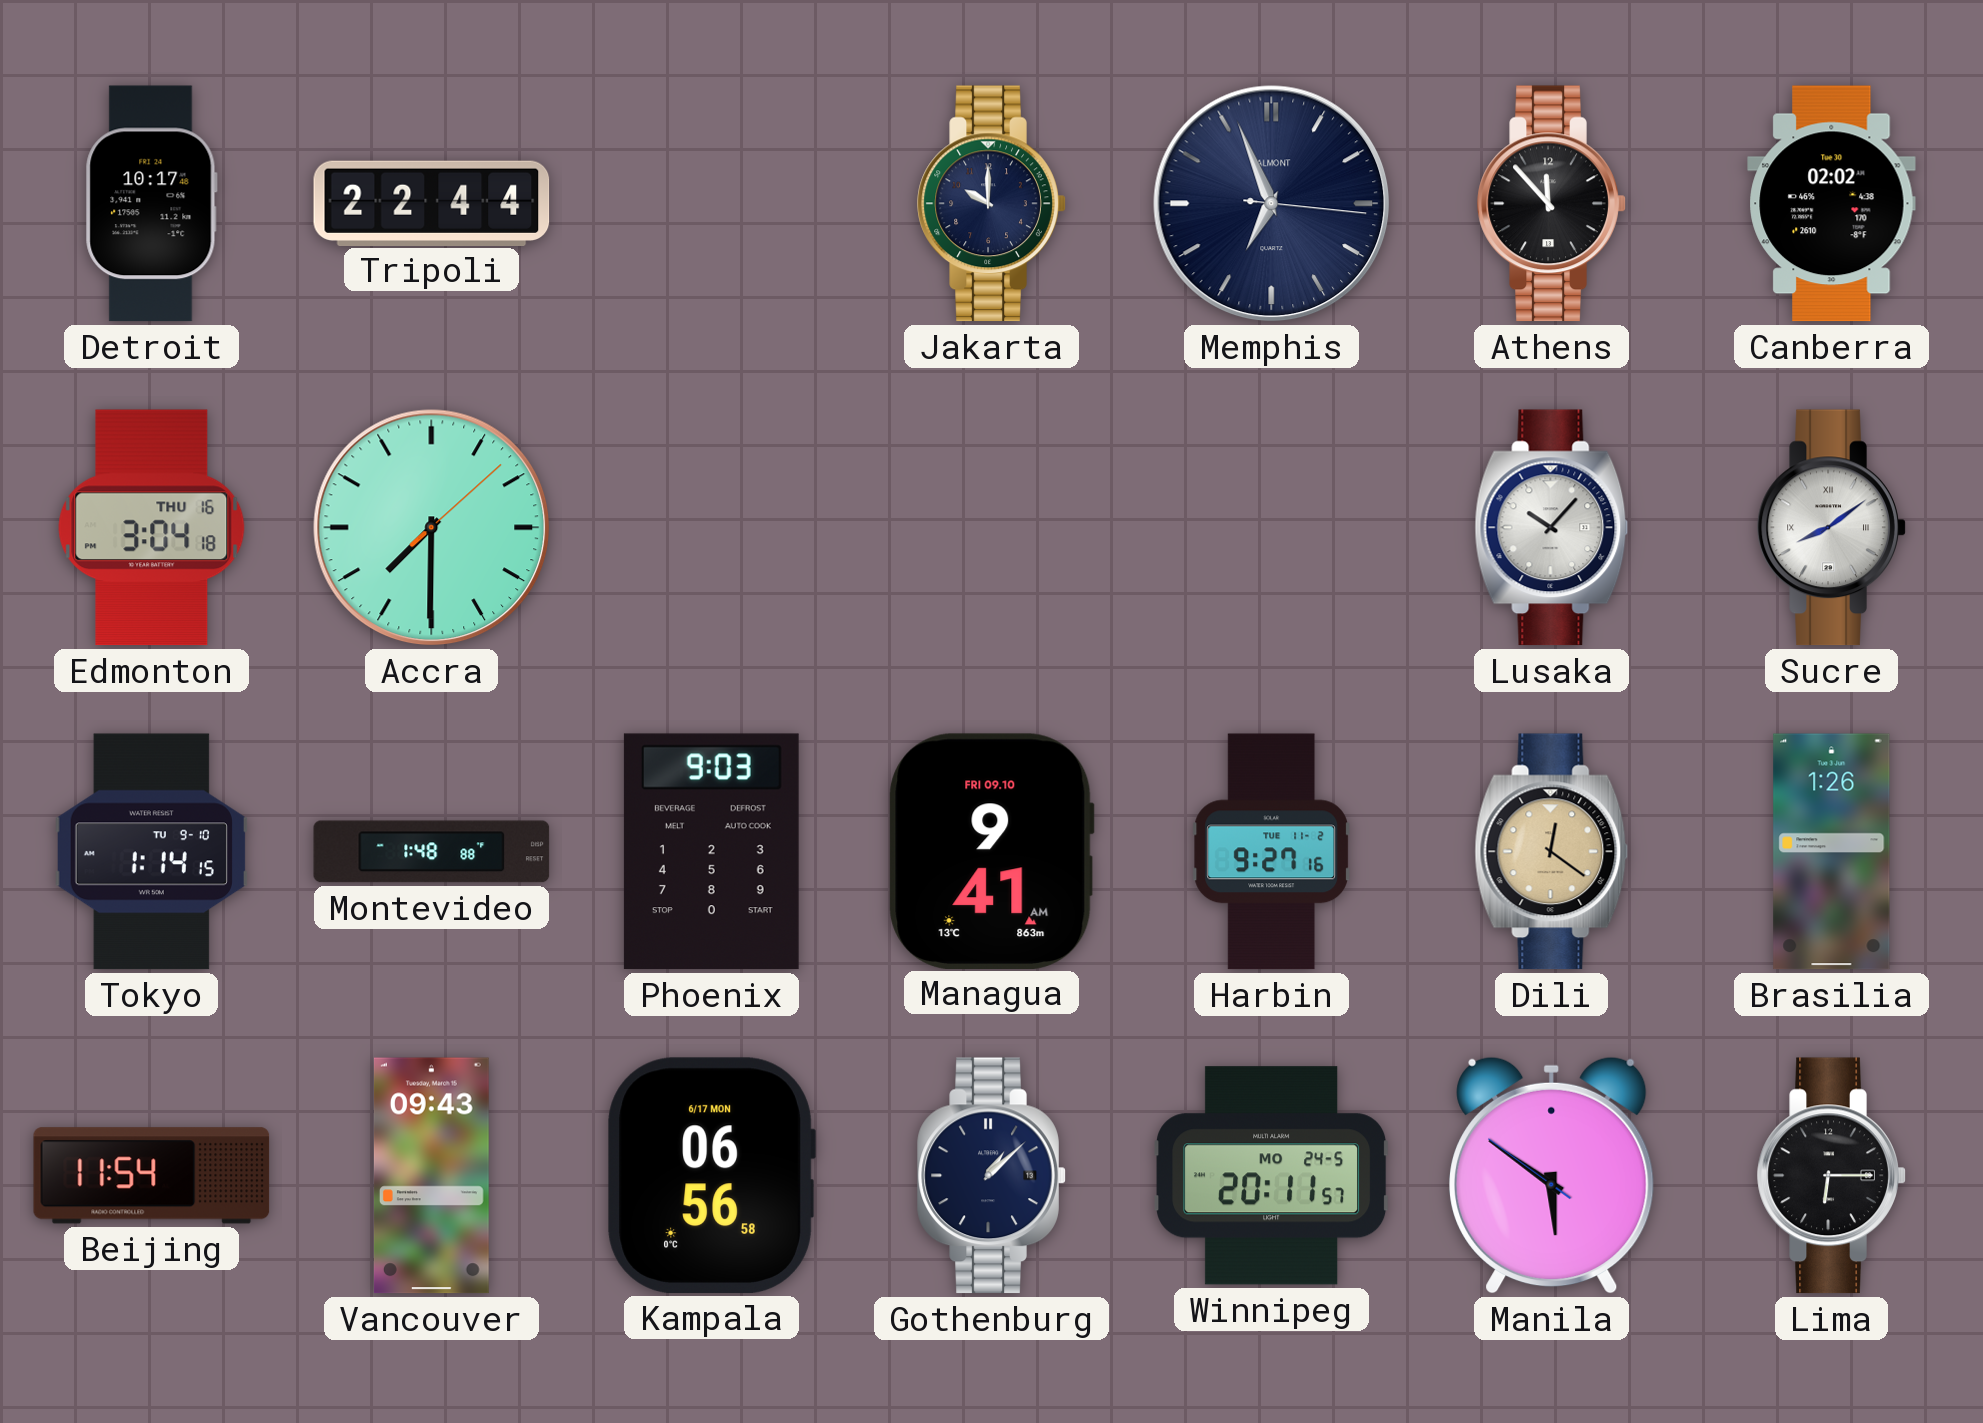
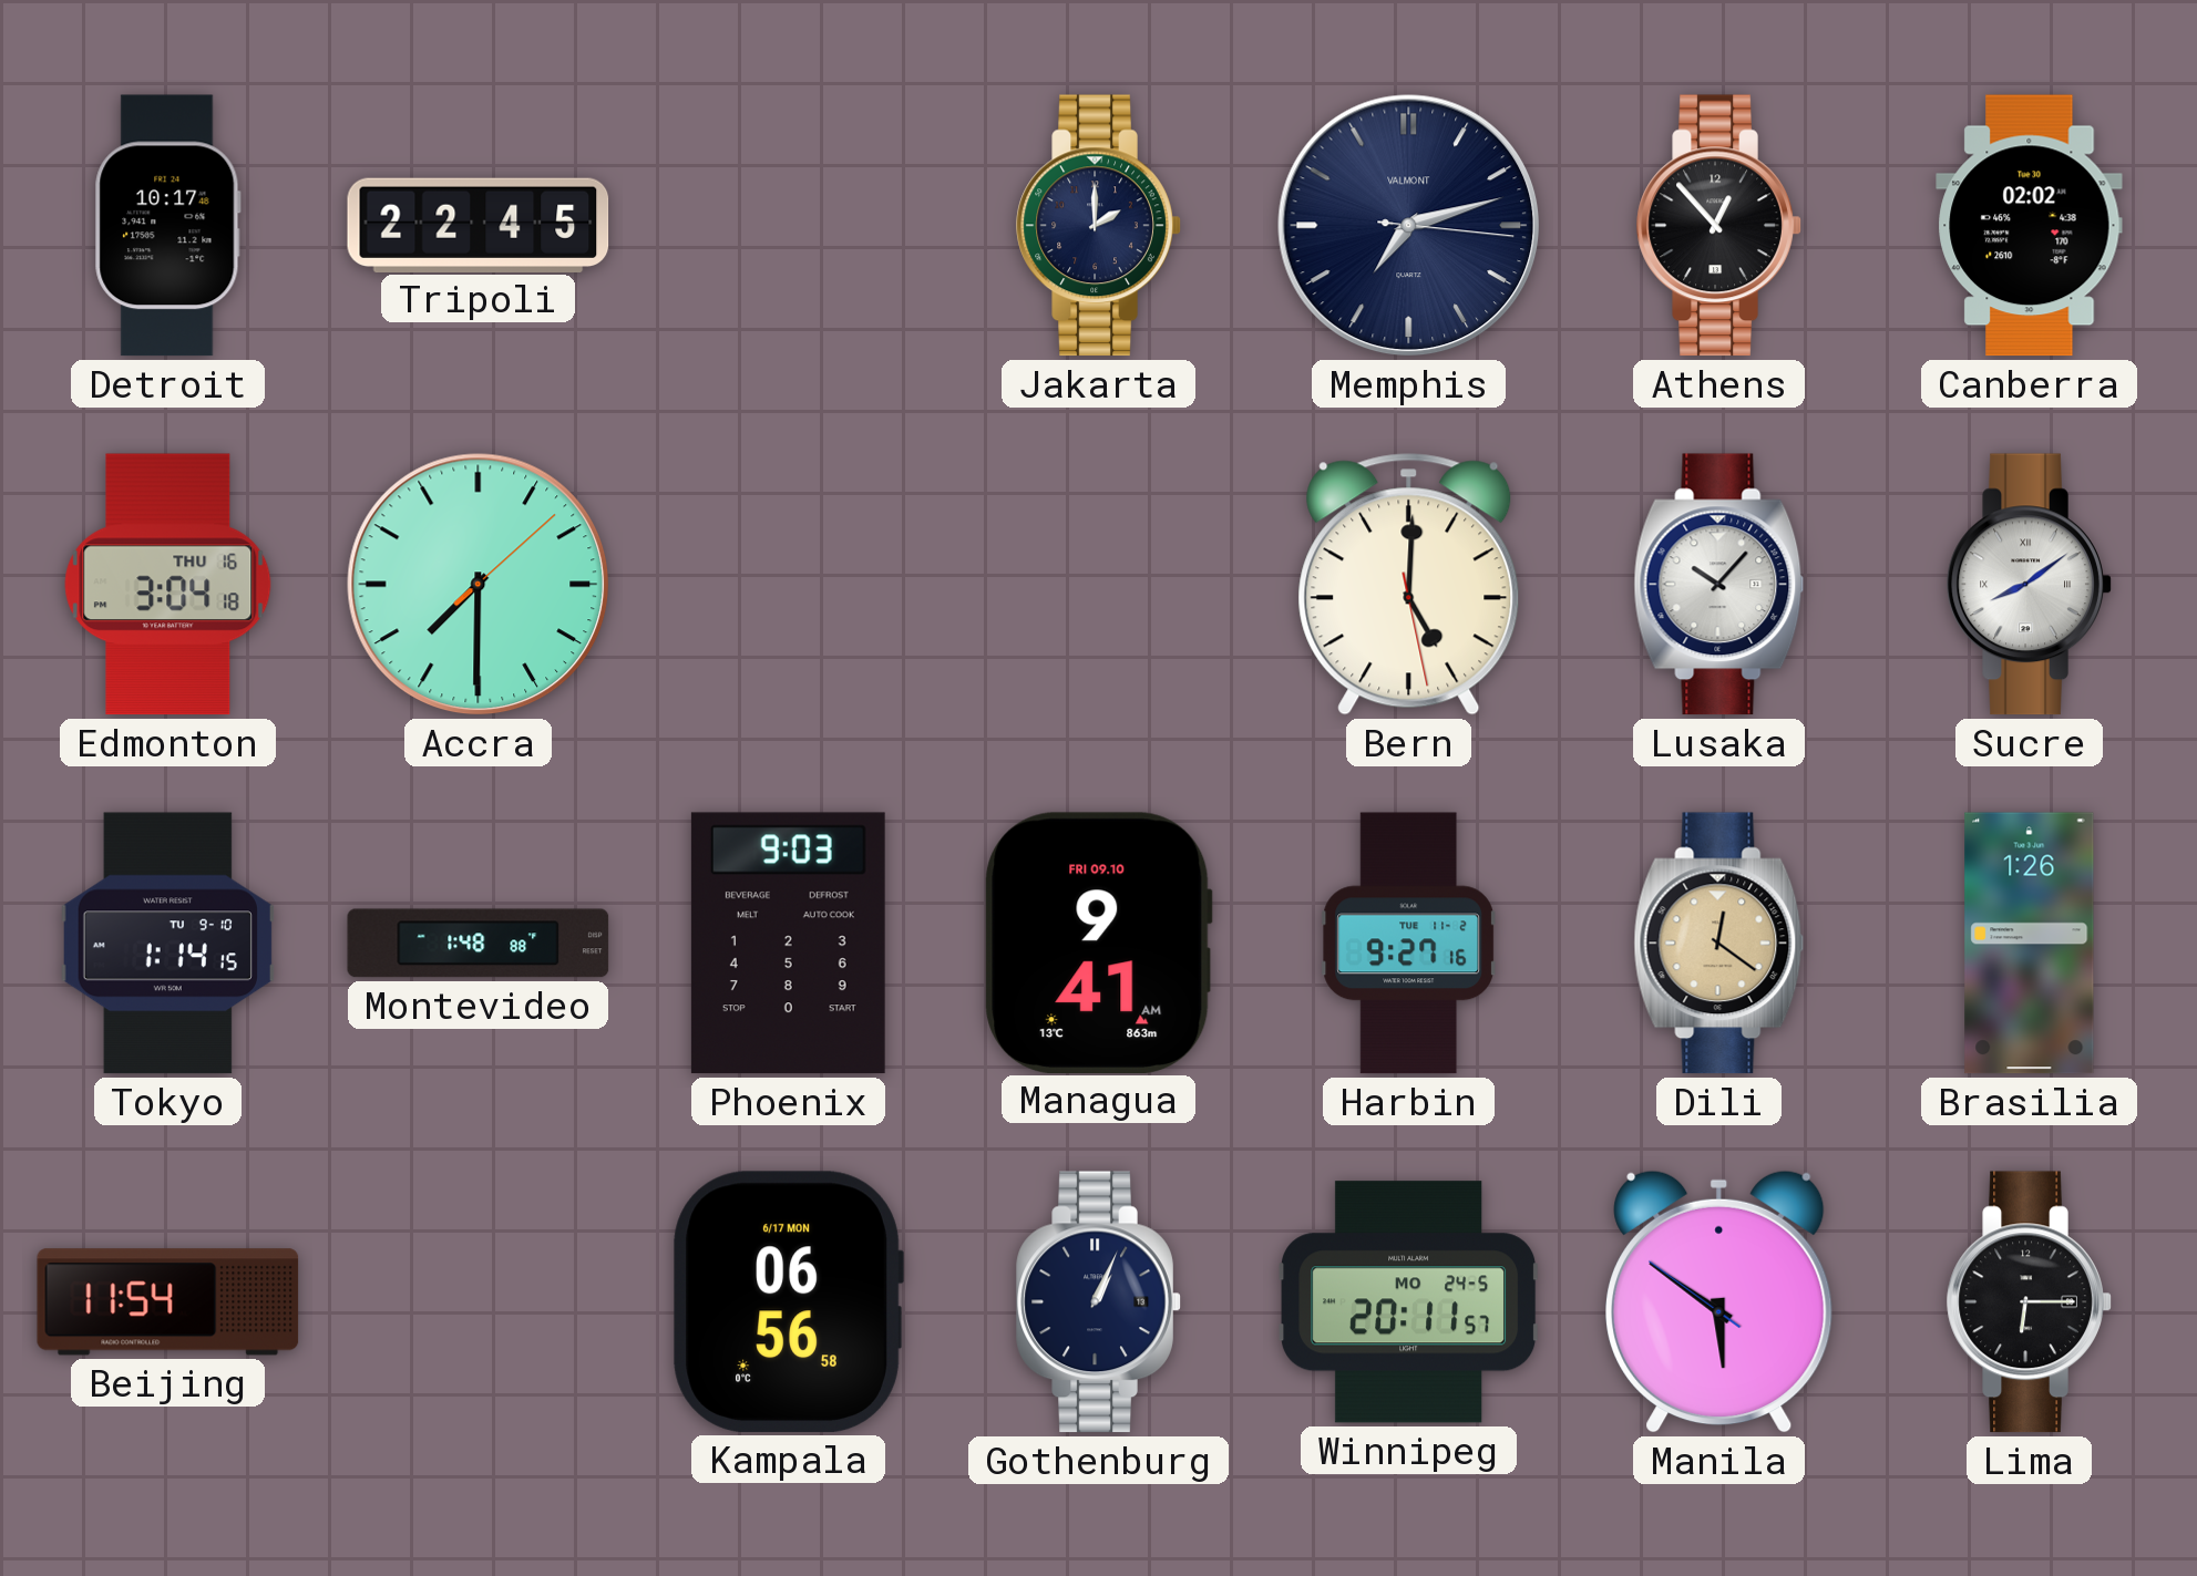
Tripoli: 22:44 -> 22:45 (479, 225)
Jakarta: 10:00 -> 2:00 (1099, 226)
Memphis: 6:56 -> 7:12 (1409, 226)
Athens: 11:53 -> 12:53 (1719, 226)
Bern: none -> 5:00 (1409, 585)
Vancouver: 09:43 -> none (431, 1176)
Gothenburg: 1:08 -> 1:04 (1099, 1302)
